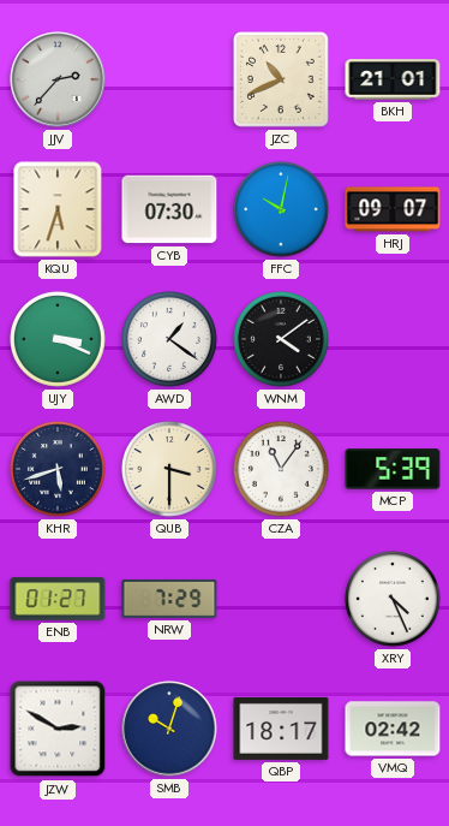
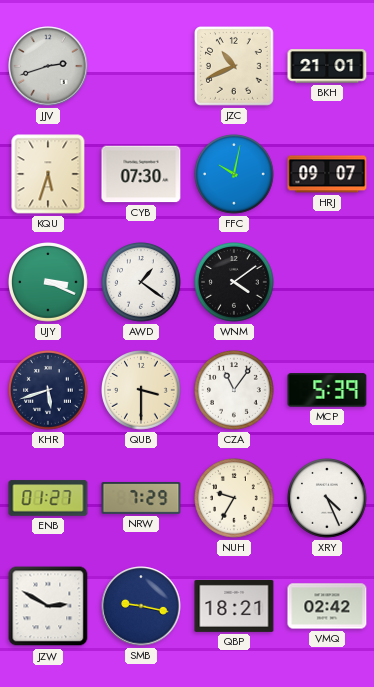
JJV: 2:37 -> 2:42 (48, 66)
NUH: none -> 9:35 (235, 499)
SMB: 10:03 -> 9:17 (141, 606)
QBP: 18:17 -> 18:21 (234, 606)
